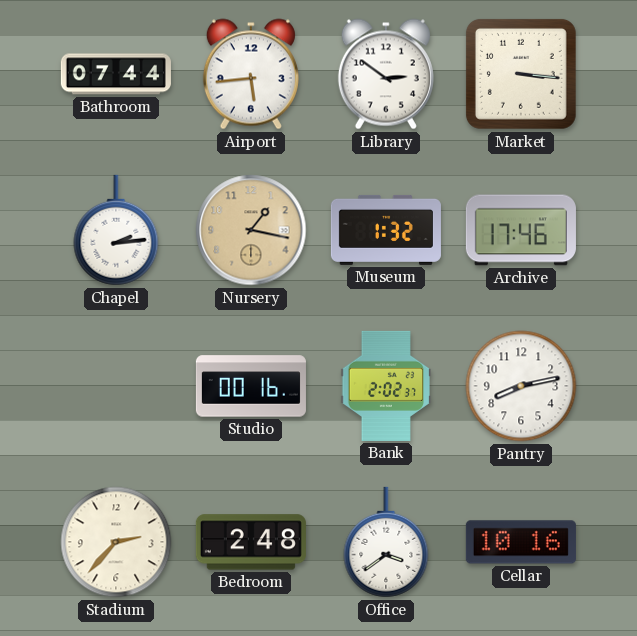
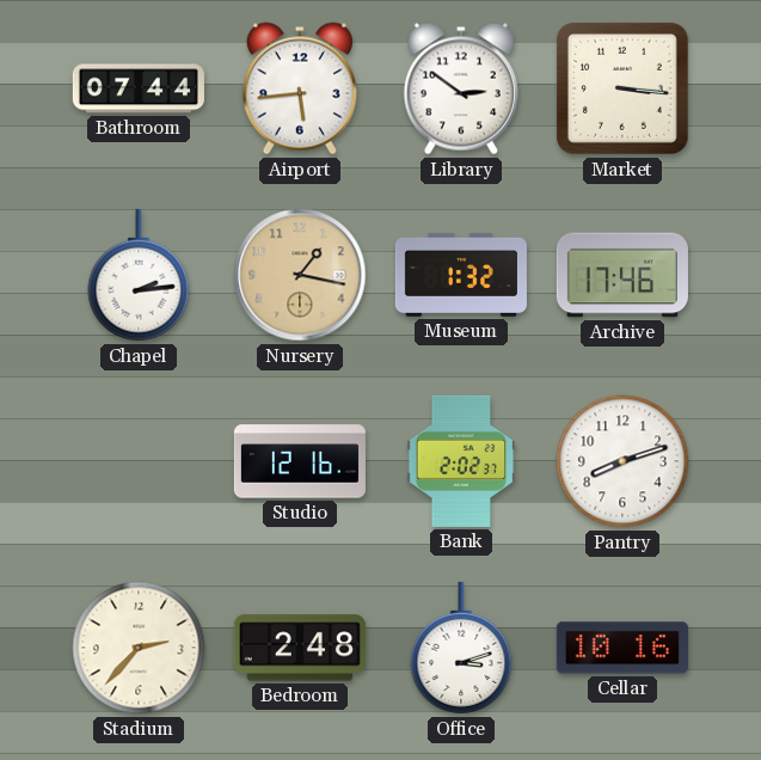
Studio: 00:16 -> 12:16 (300, 461)
Pantry: 8:13 -> 8:12 (622, 461)
Office: 3:39 -> 3:12 (461, 648)
